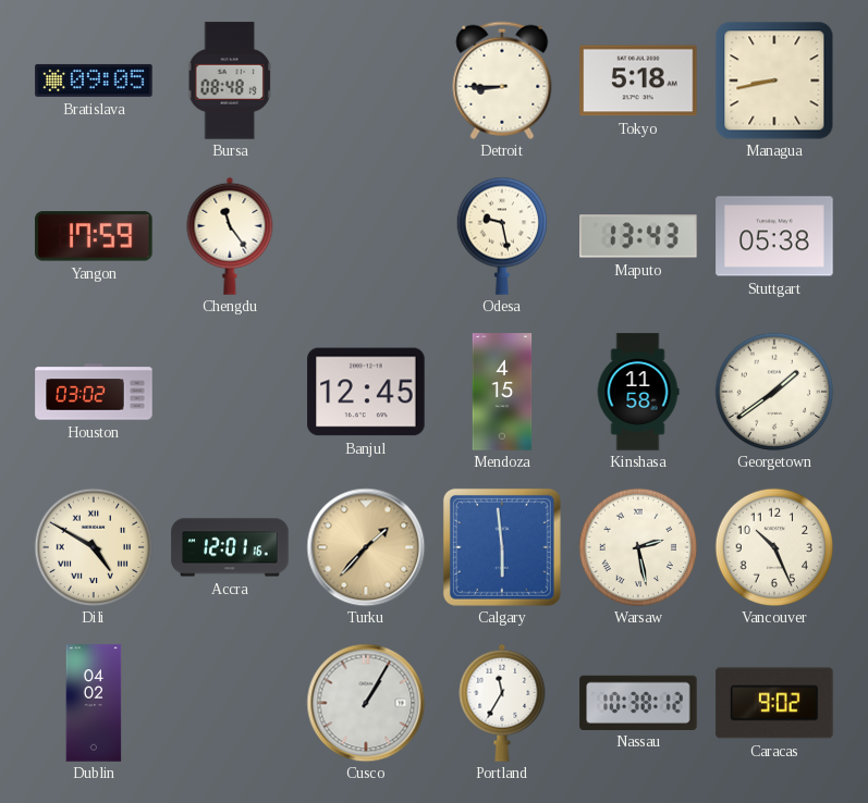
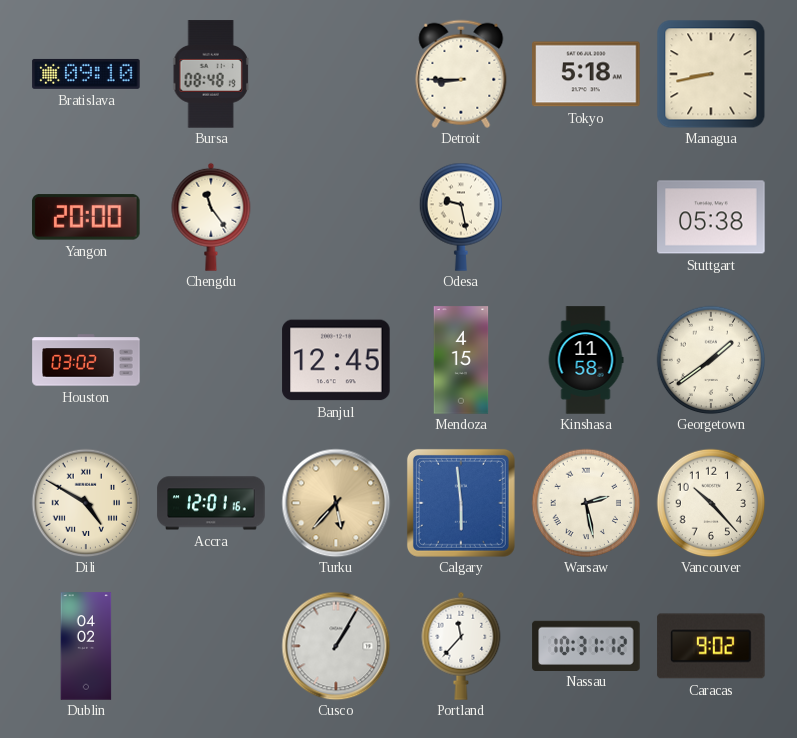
Bratislava: 09:05 -> 09:10 (86, 74)
Yangon: 17:59 -> 20:00 (86, 217)
Maputo: 13:43 -> none (638, 236)
Turku: 1:37 -> 5:37 (336, 503)
Vancouver: 10:26 -> 10:23 (711, 503)
Portland: 11:35 -> 11:37 (461, 646)
Nassau: 10:38 -> 10:31 (586, 645)
